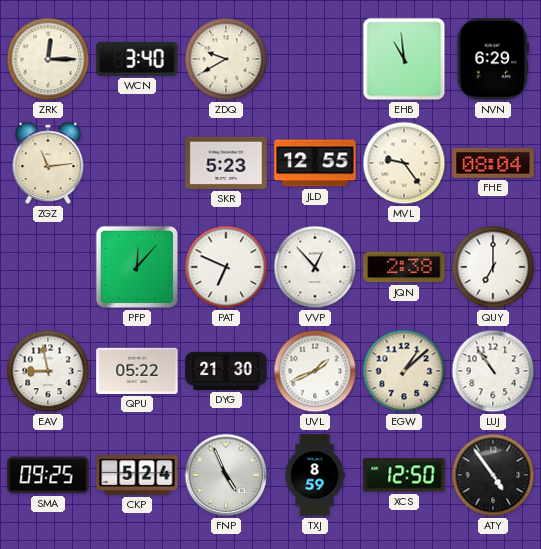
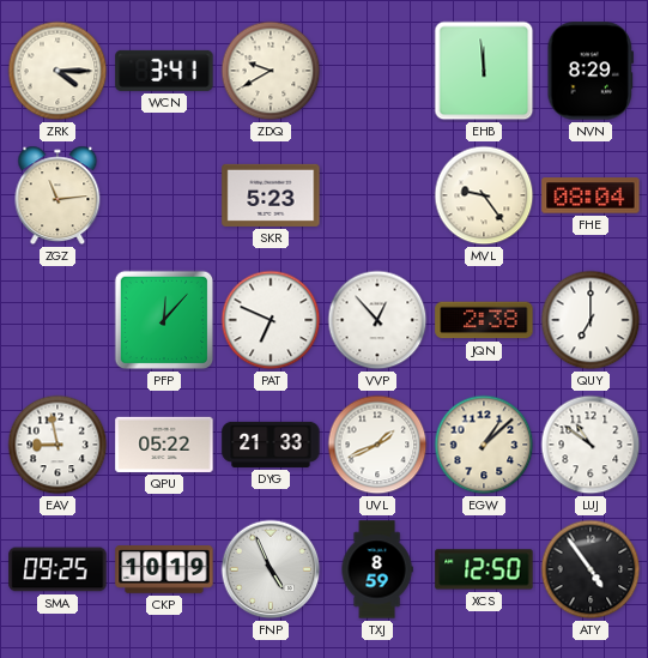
ZRK: 12:15 -> 4:15 (57, 71)
WCN: 3:40 -> 3:41 (164, 71)
EHB: 10:59 -> 11:59 (484, 71)
NVN: 6:29 -> 8:29 (591, 71)
JLD: 12:55 -> none (315, 163)
DYG: 21:30 -> 21:33 (271, 445)
LUJ: 10:54 -> 10:51 (591, 445)
CKP: 5:24 -> 10:19 (164, 569)
